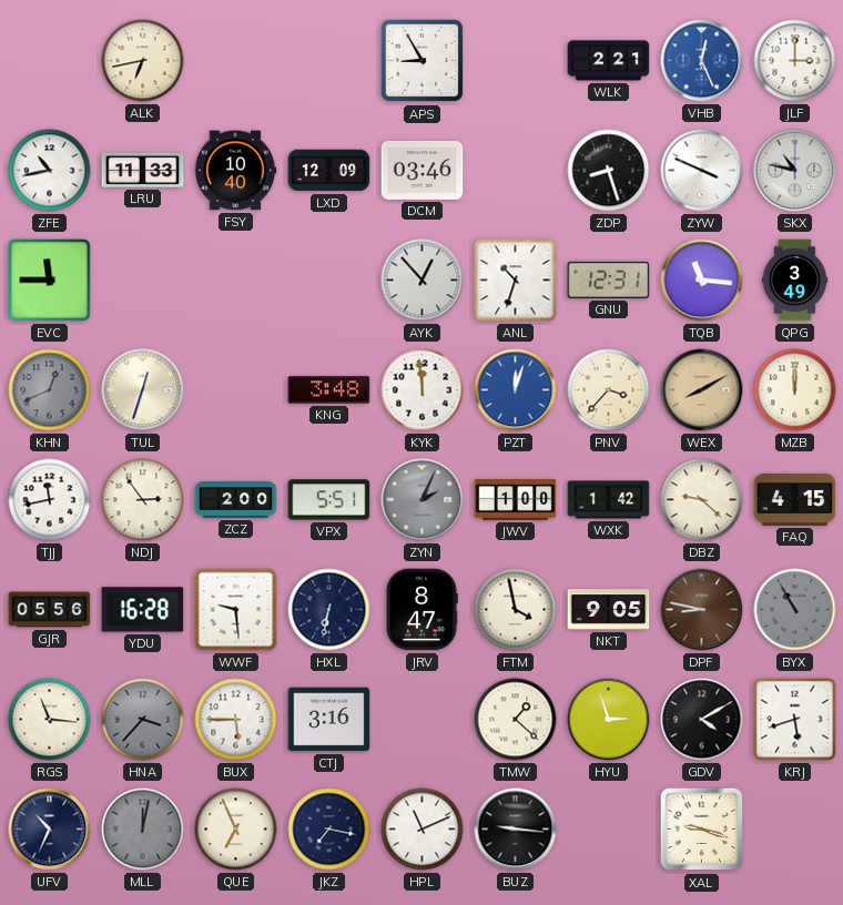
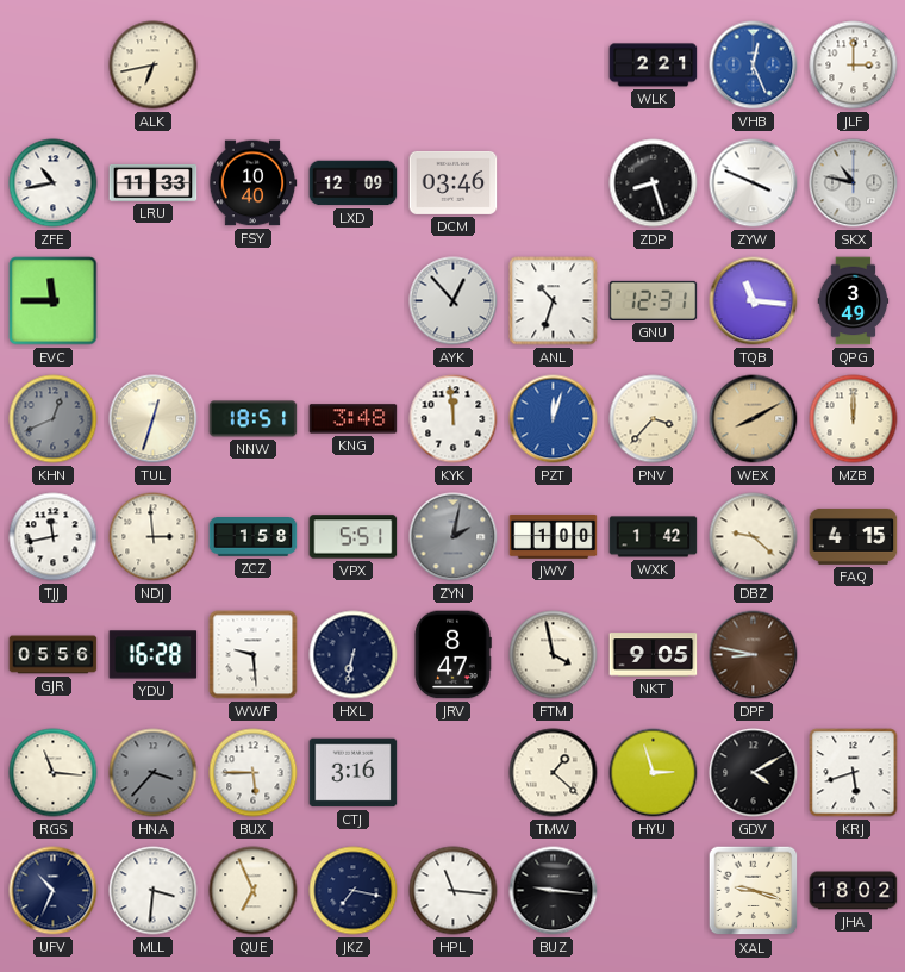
APS: 8:55 -> none (423, 61)
NNW: none -> 18:51 (254, 419)
NDJ: 2:54 -> 2:59 (154, 537)
ZCZ: 2:00 -> 1:58 (254, 537)
ZYN: 2:04 -> 2:02 (454, 537)
BYX: 10:55 -> none (795, 610)
MLL: 12:02 -> 3:31 (154, 891)
MLL dial: grey -> white (154, 891)
HPL: 11:11 -> 11:16 (454, 891)
JHA: none -> 18:02 (854, 891)
